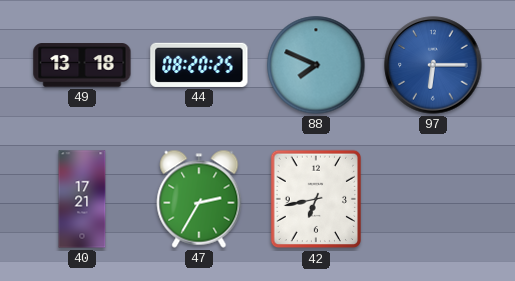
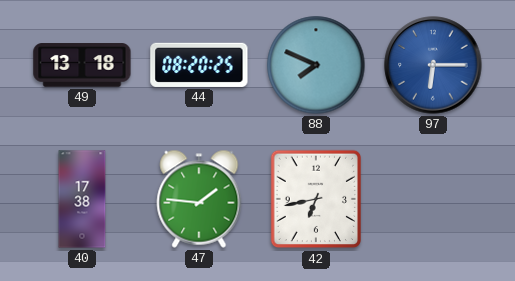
40: 17:21 -> 17:38 (82, 199)
47: 2:35 -> 1:46 (199, 199)
